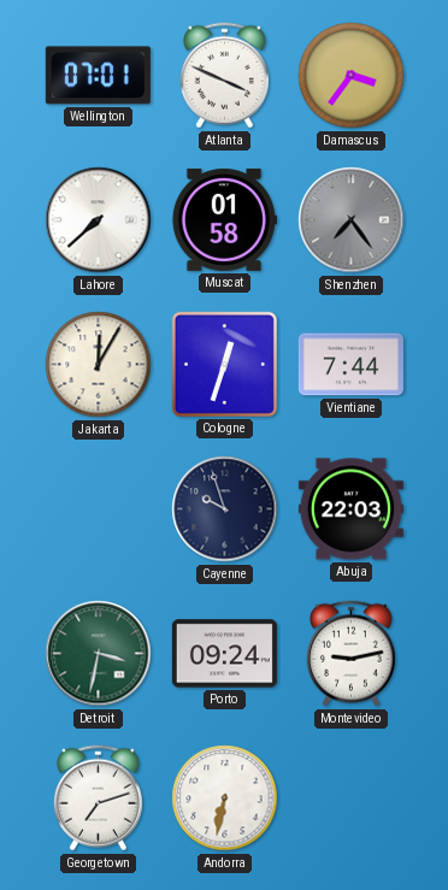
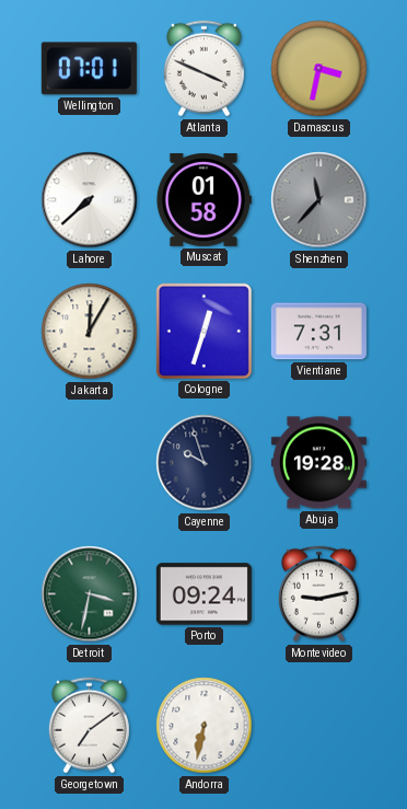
Damascus: 3:36 -> 3:32 (319, 69)
Shenzhen: 7:24 -> 11:37 (319, 200)
Vientiane: 7:44 -> 7:31 (318, 332)
Abuja: 22:03 -> 19:28 (318, 463)
Georgetown: 7:12 -> 7:09 (89, 726)
